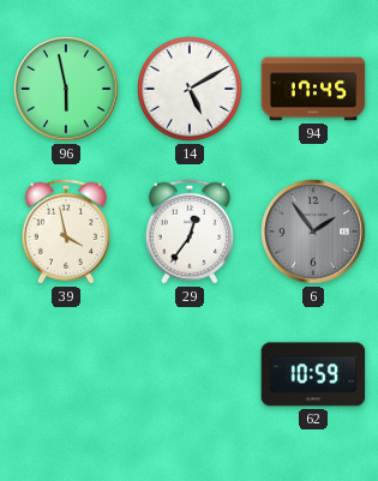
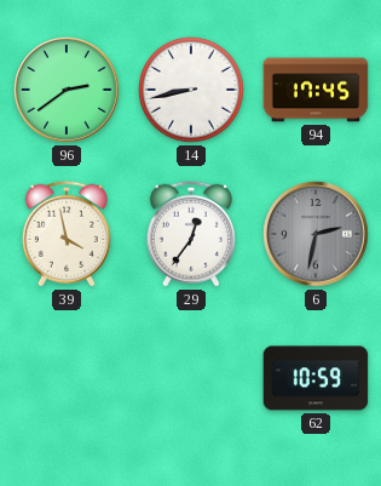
96: 5:58 -> 2:39 (67, 90)
14: 5:10 -> 8:43 (191, 90)
6: 1:54 -> 2:32 (316, 234)
